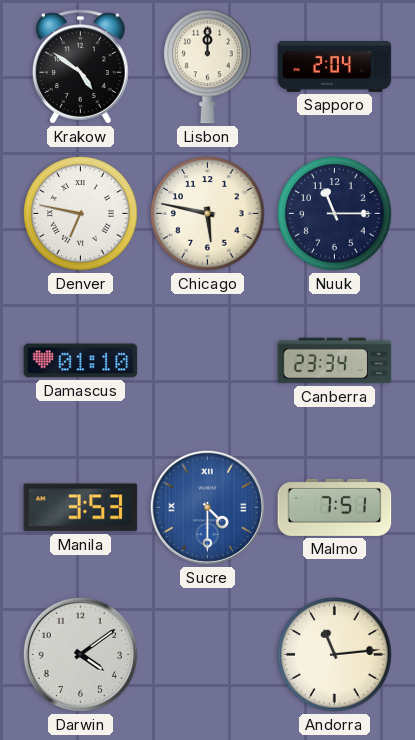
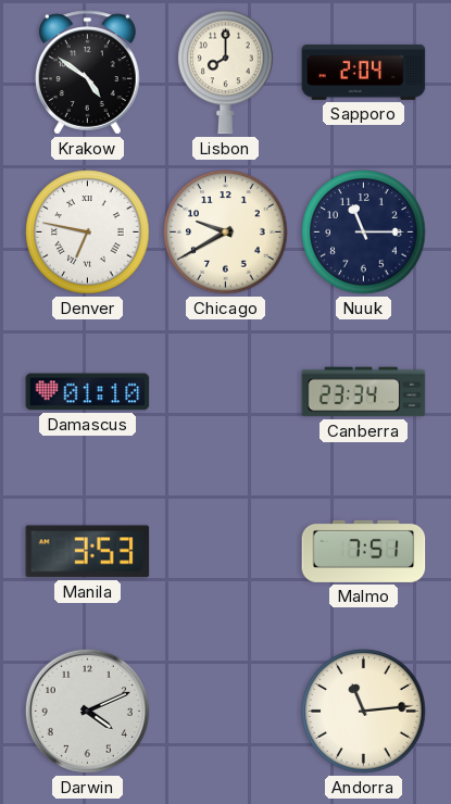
Lisbon: 12:00 -> 8:00 (226, 73)
Chicago: 5:47 -> 9:40 (226, 233)
Sucre: 4:30 -> none (207, 507)
Darwin: 4:09 -> 4:11 (87, 711)
